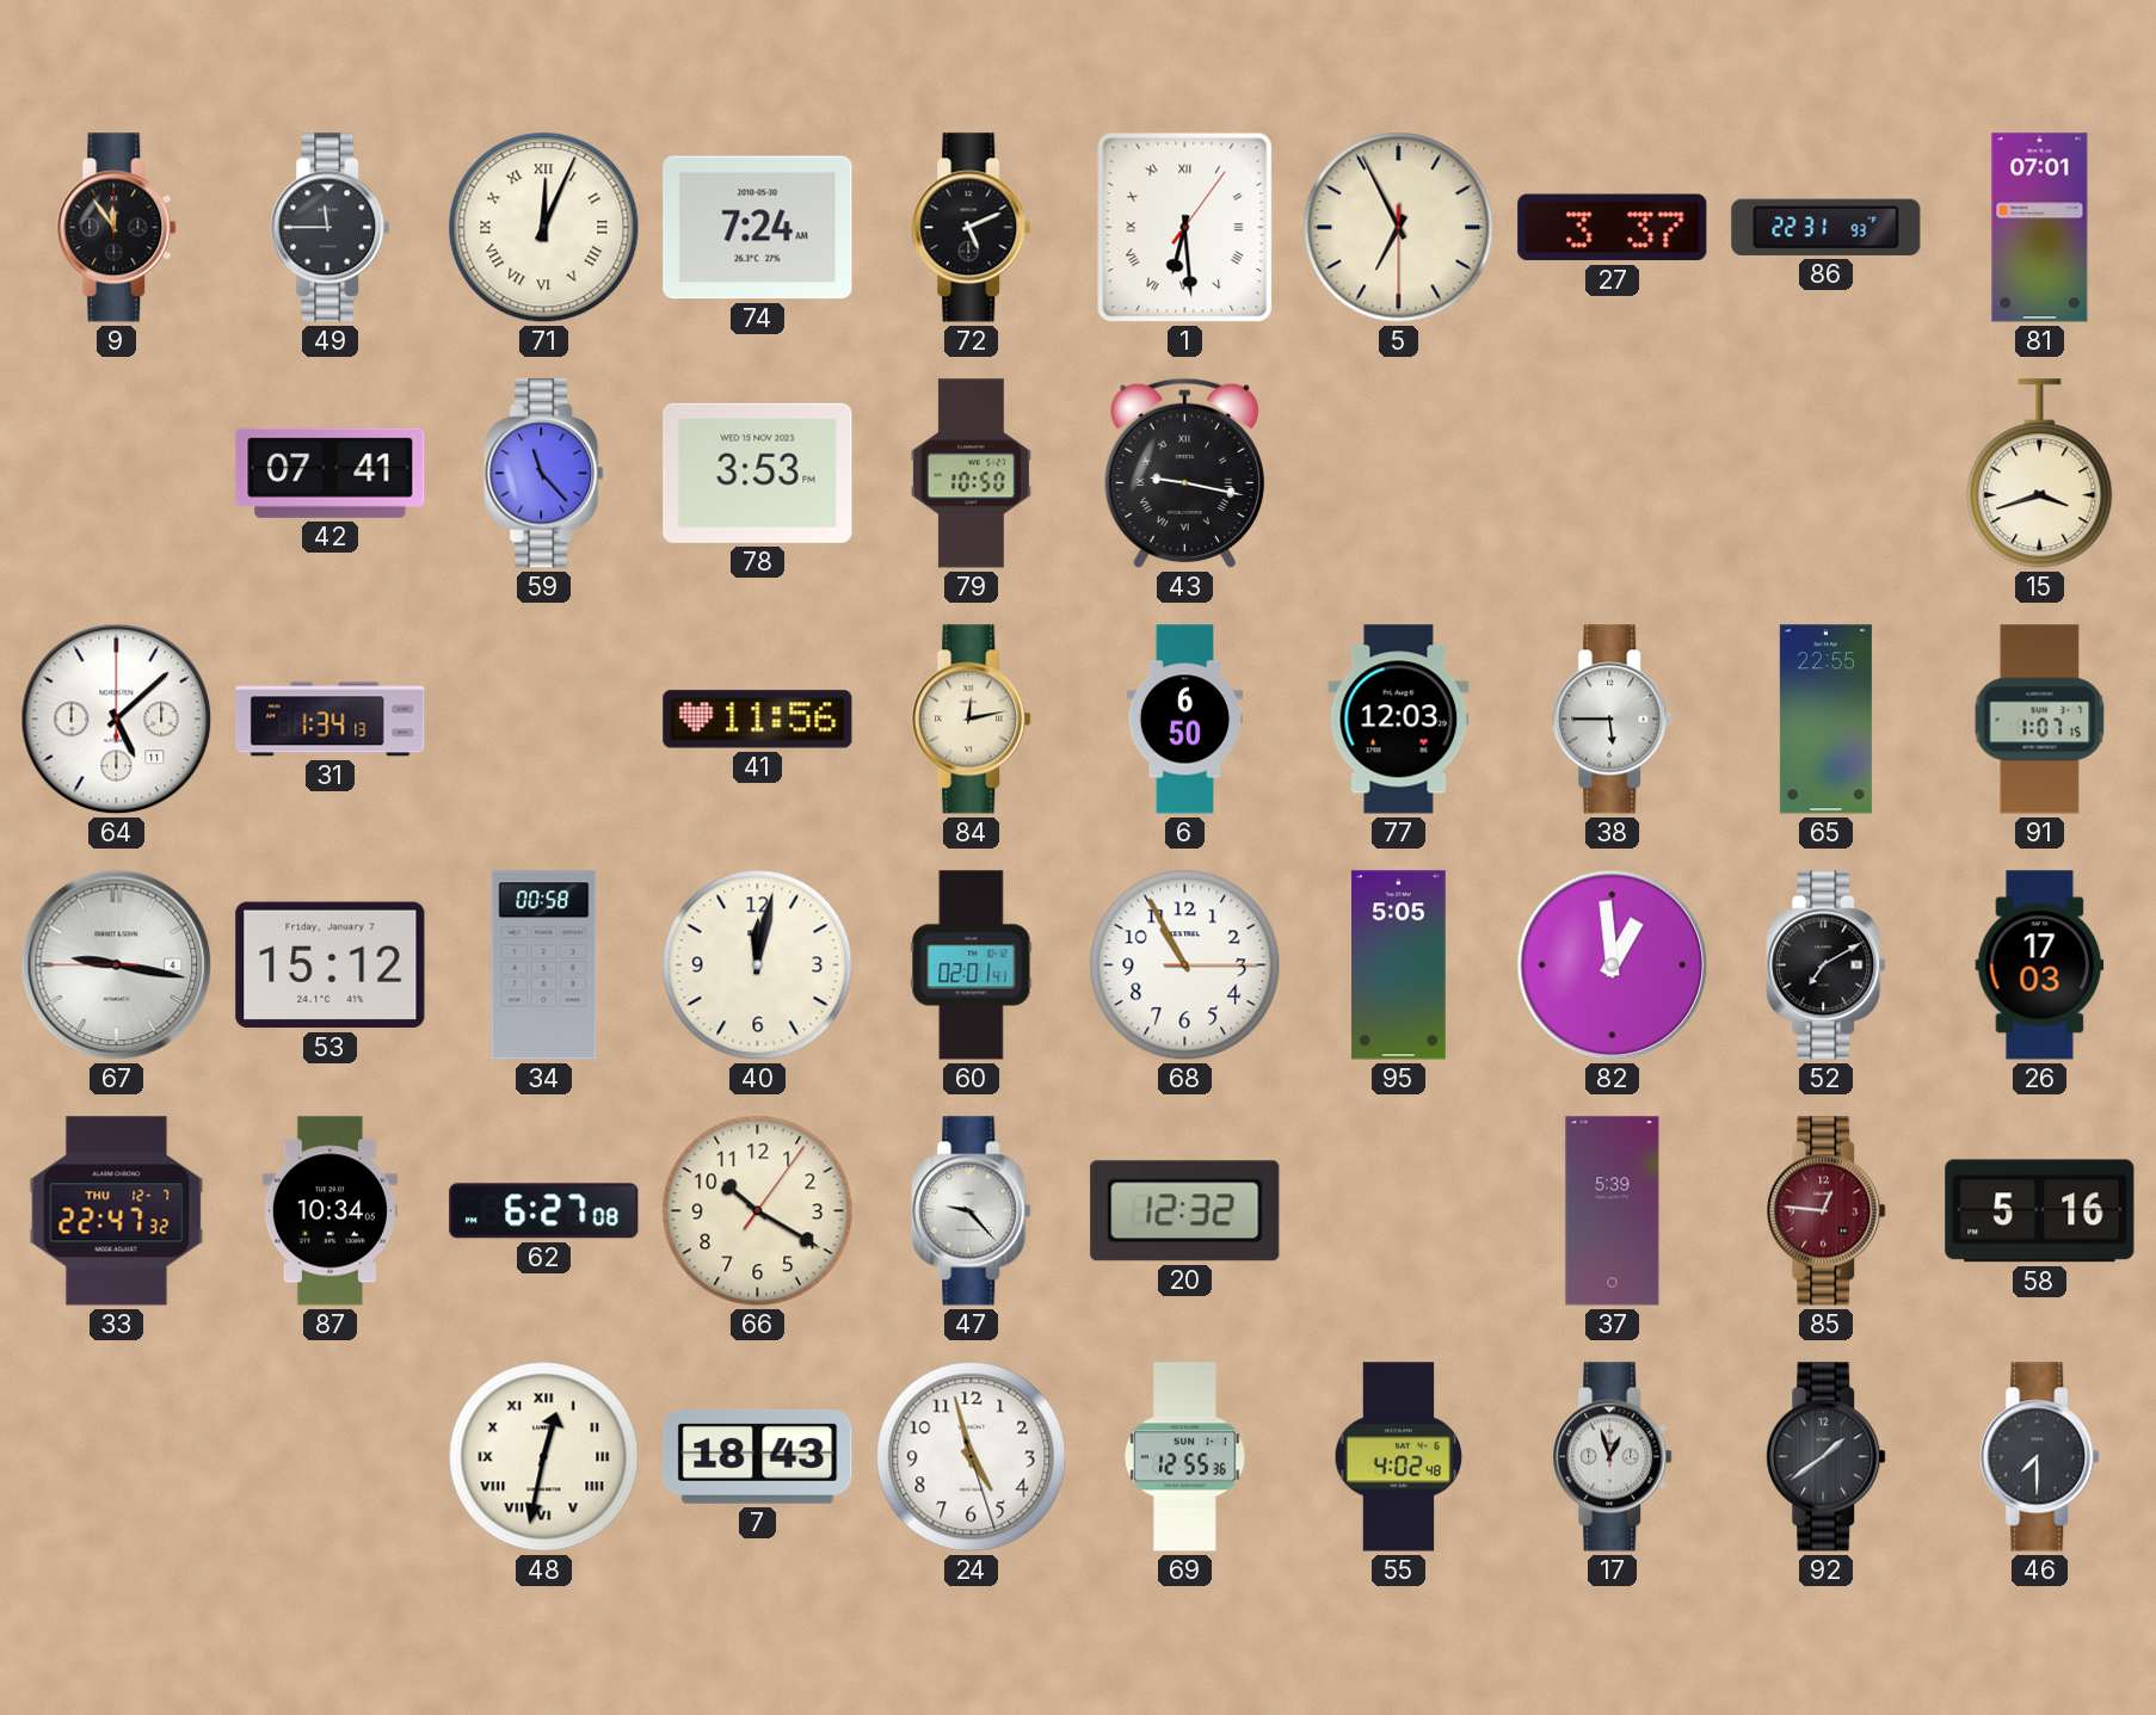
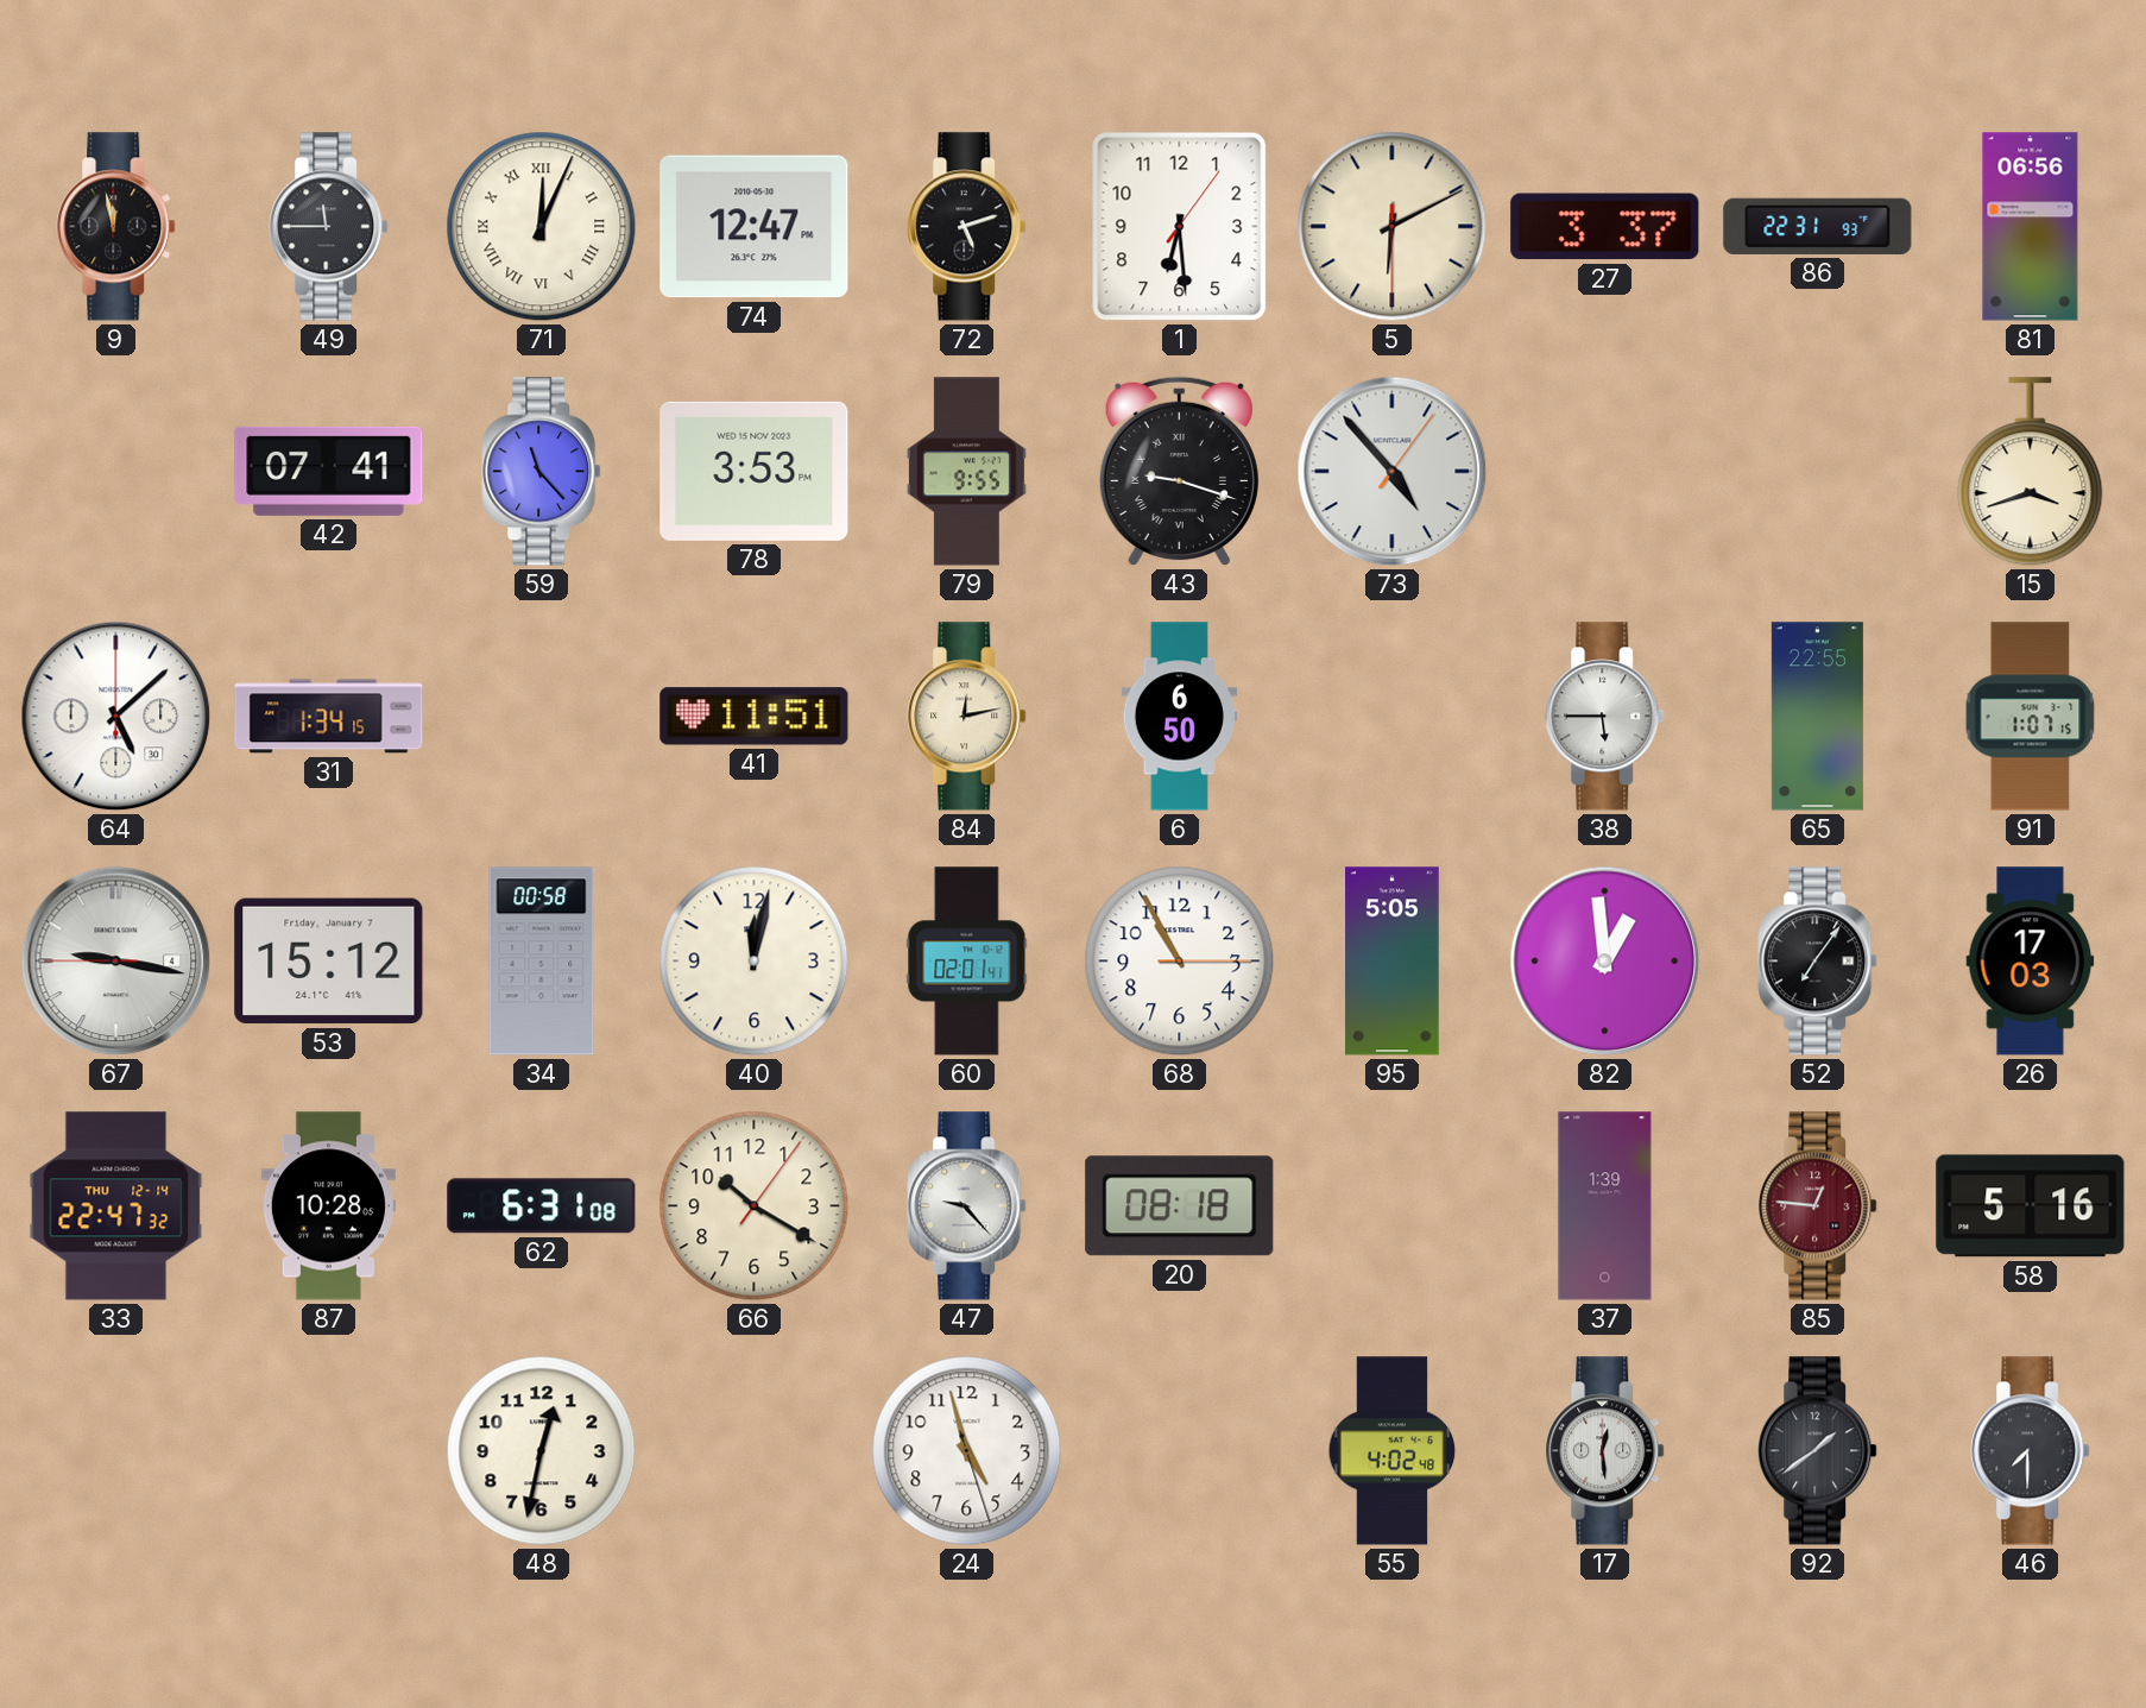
9: 11:54 -> 11:58 (116, 227)
74: 7:24 -> 12:47 (755, 227)
72: 5:11 -> 5:12 (967, 227)
1 numerals: Roman -> Arabic (1180, 227)
5: 6:55 -> 6:10 (1393, 227)
81: 07:01 -> 06:56 (2031, 227)
79: 10:50 -> 9:55 (966, 472)
43: 9:17 -> 9:18 (1179, 472)
73: none -> 4:53 (1393, 472)
64 date: 11 -> 30 (116, 717)
31: 1:34:13 -> 1:34:15 (329, 717)
41: 11:56 -> 11:51 (755, 717)
77: 12:03 -> none (1399, 720)
52: 7:10 -> 7:06 (1818, 962)
33 date: THU 12-7 -> THU 12-14 (116, 1206)
87: 10:34 -> 10:28 (328, 1206)
62: 6:27 -> 6:31 (542, 1206)
20: 12:32 -> 08:18 (1180, 1206)
37: 5:39 -> 1:39 (1605, 1206)
48 numerals: Roman -> Arabic (542, 1451)
7: 18:43 -> none (758, 1456)
69: 12:55 -> none (1185, 1457)
17: 12:57 -> 12:29 (1605, 1451)
